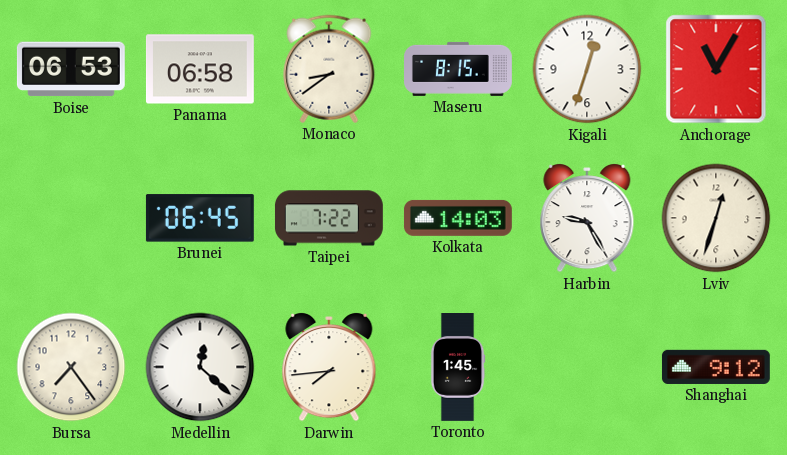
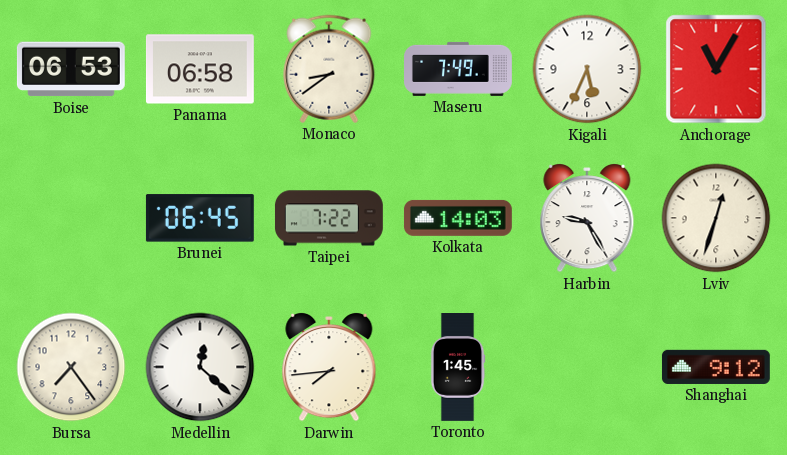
Maseru: 8:15 -> 7:49 (459, 69)
Kigali: 12:33 -> 5:34 (587, 69)
